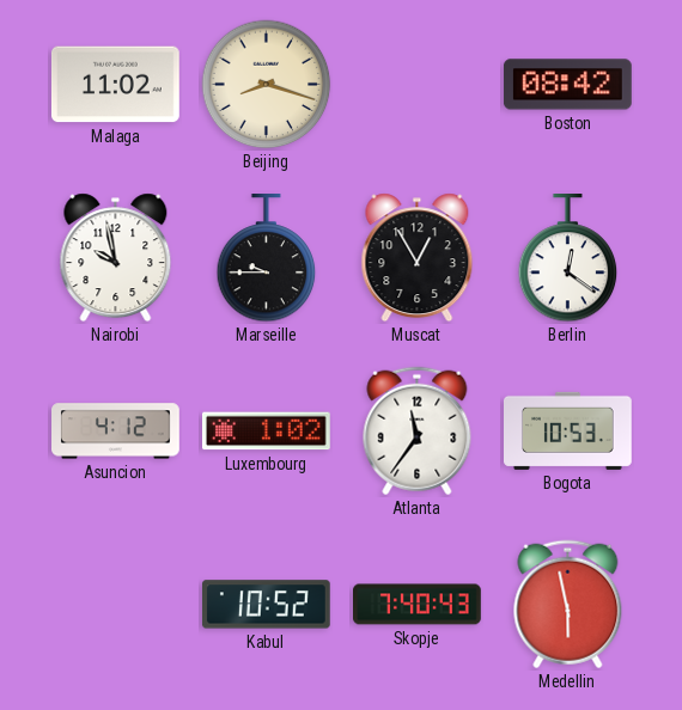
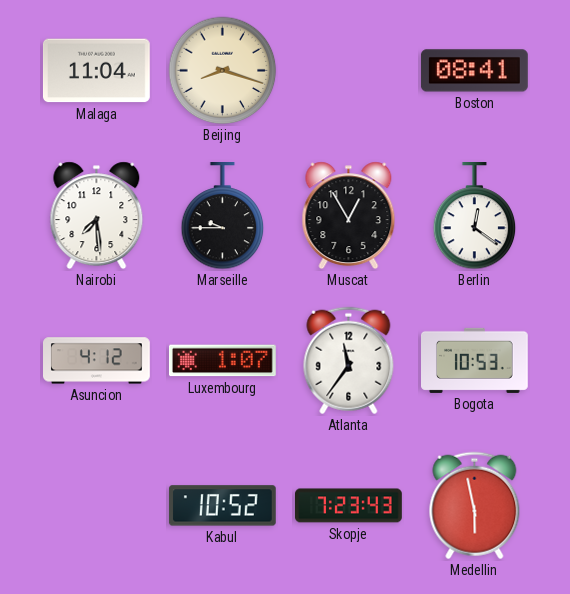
Malaga: 11:02 -> 11:04 (96, 71)
Boston: 08:42 -> 08:41 (474, 71)
Nairobi: 9:58 -> 7:29 (97, 216)
Luxembourg: 1:02 -> 1:07 (223, 361)
Skopje: 7:40 -> 7:23 (349, 506)
